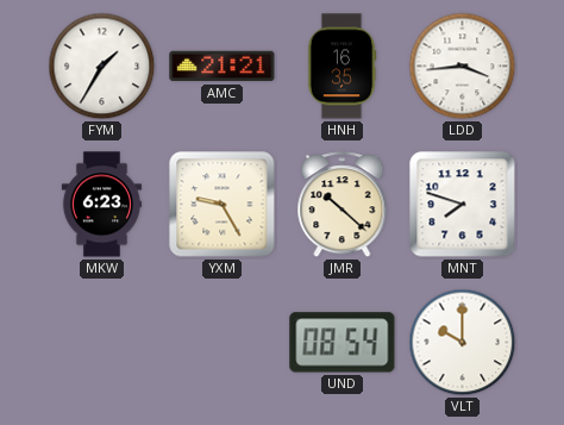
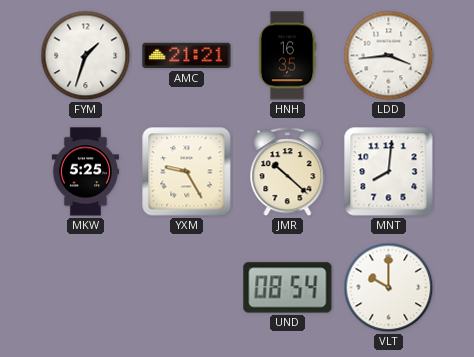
FYM: 1:35 -> 1:33 (86, 56)
MKW: 6:23 -> 5:25 (85, 172)
MNT: 7:48 -> 8:01 (389, 172)
